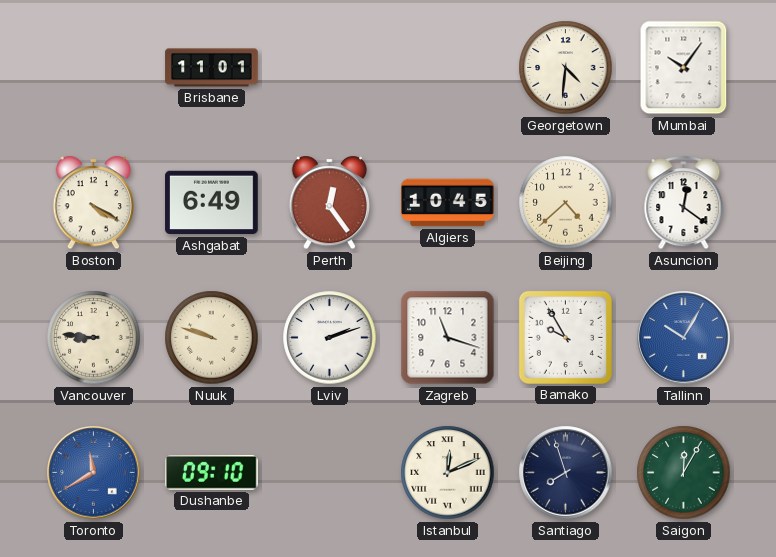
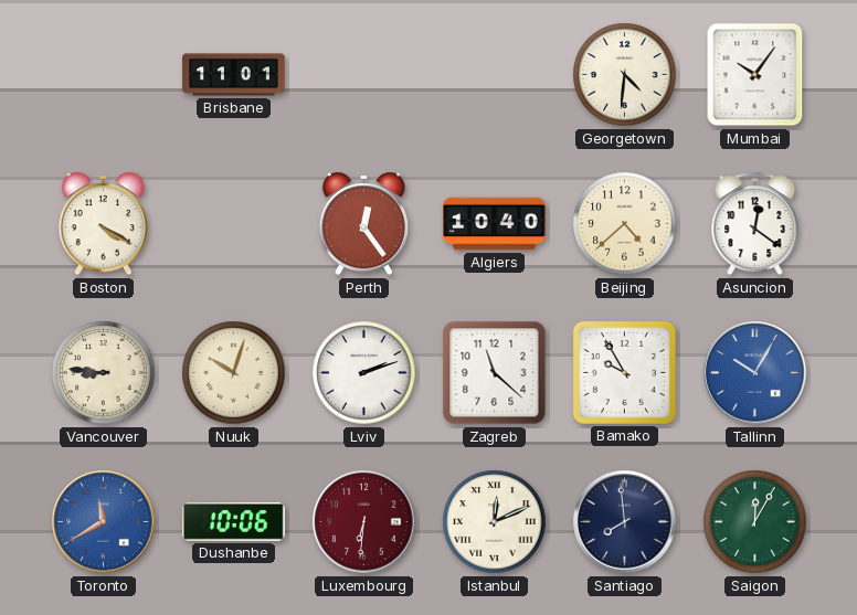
Ashgabat: 6:49 -> none (212, 203)
Algiers: 10:45 -> 10:40 (495, 224)
Nuuk: 9:48 -> 10:03 (234, 373)
Zagreb: 11:18 -> 11:22 (495, 373)
Dushanbe: 09:10 -> 10:06 (233, 521)
Luxembourg: none -> 6:31 (364, 522)
Santiago: 7:57 -> 7:59 (625, 522)
